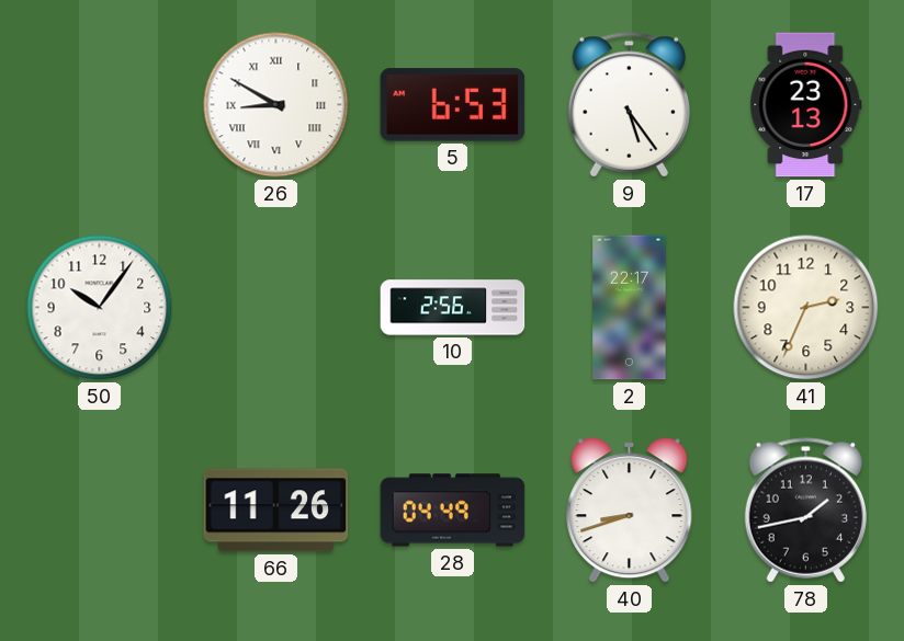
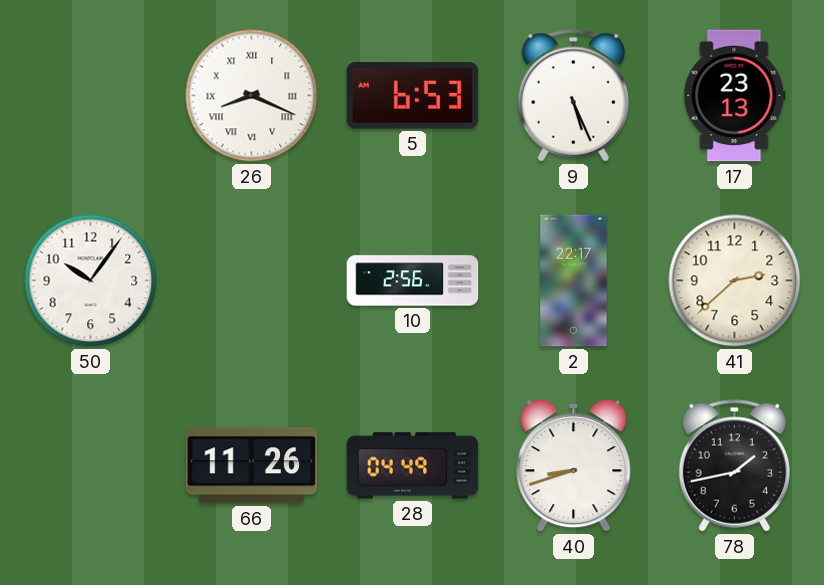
26: 8:50 -> 8:19 (252, 96)
9: 5:24 -> 5:26 (573, 96)
41: 2:34 -> 2:38 (735, 281)
